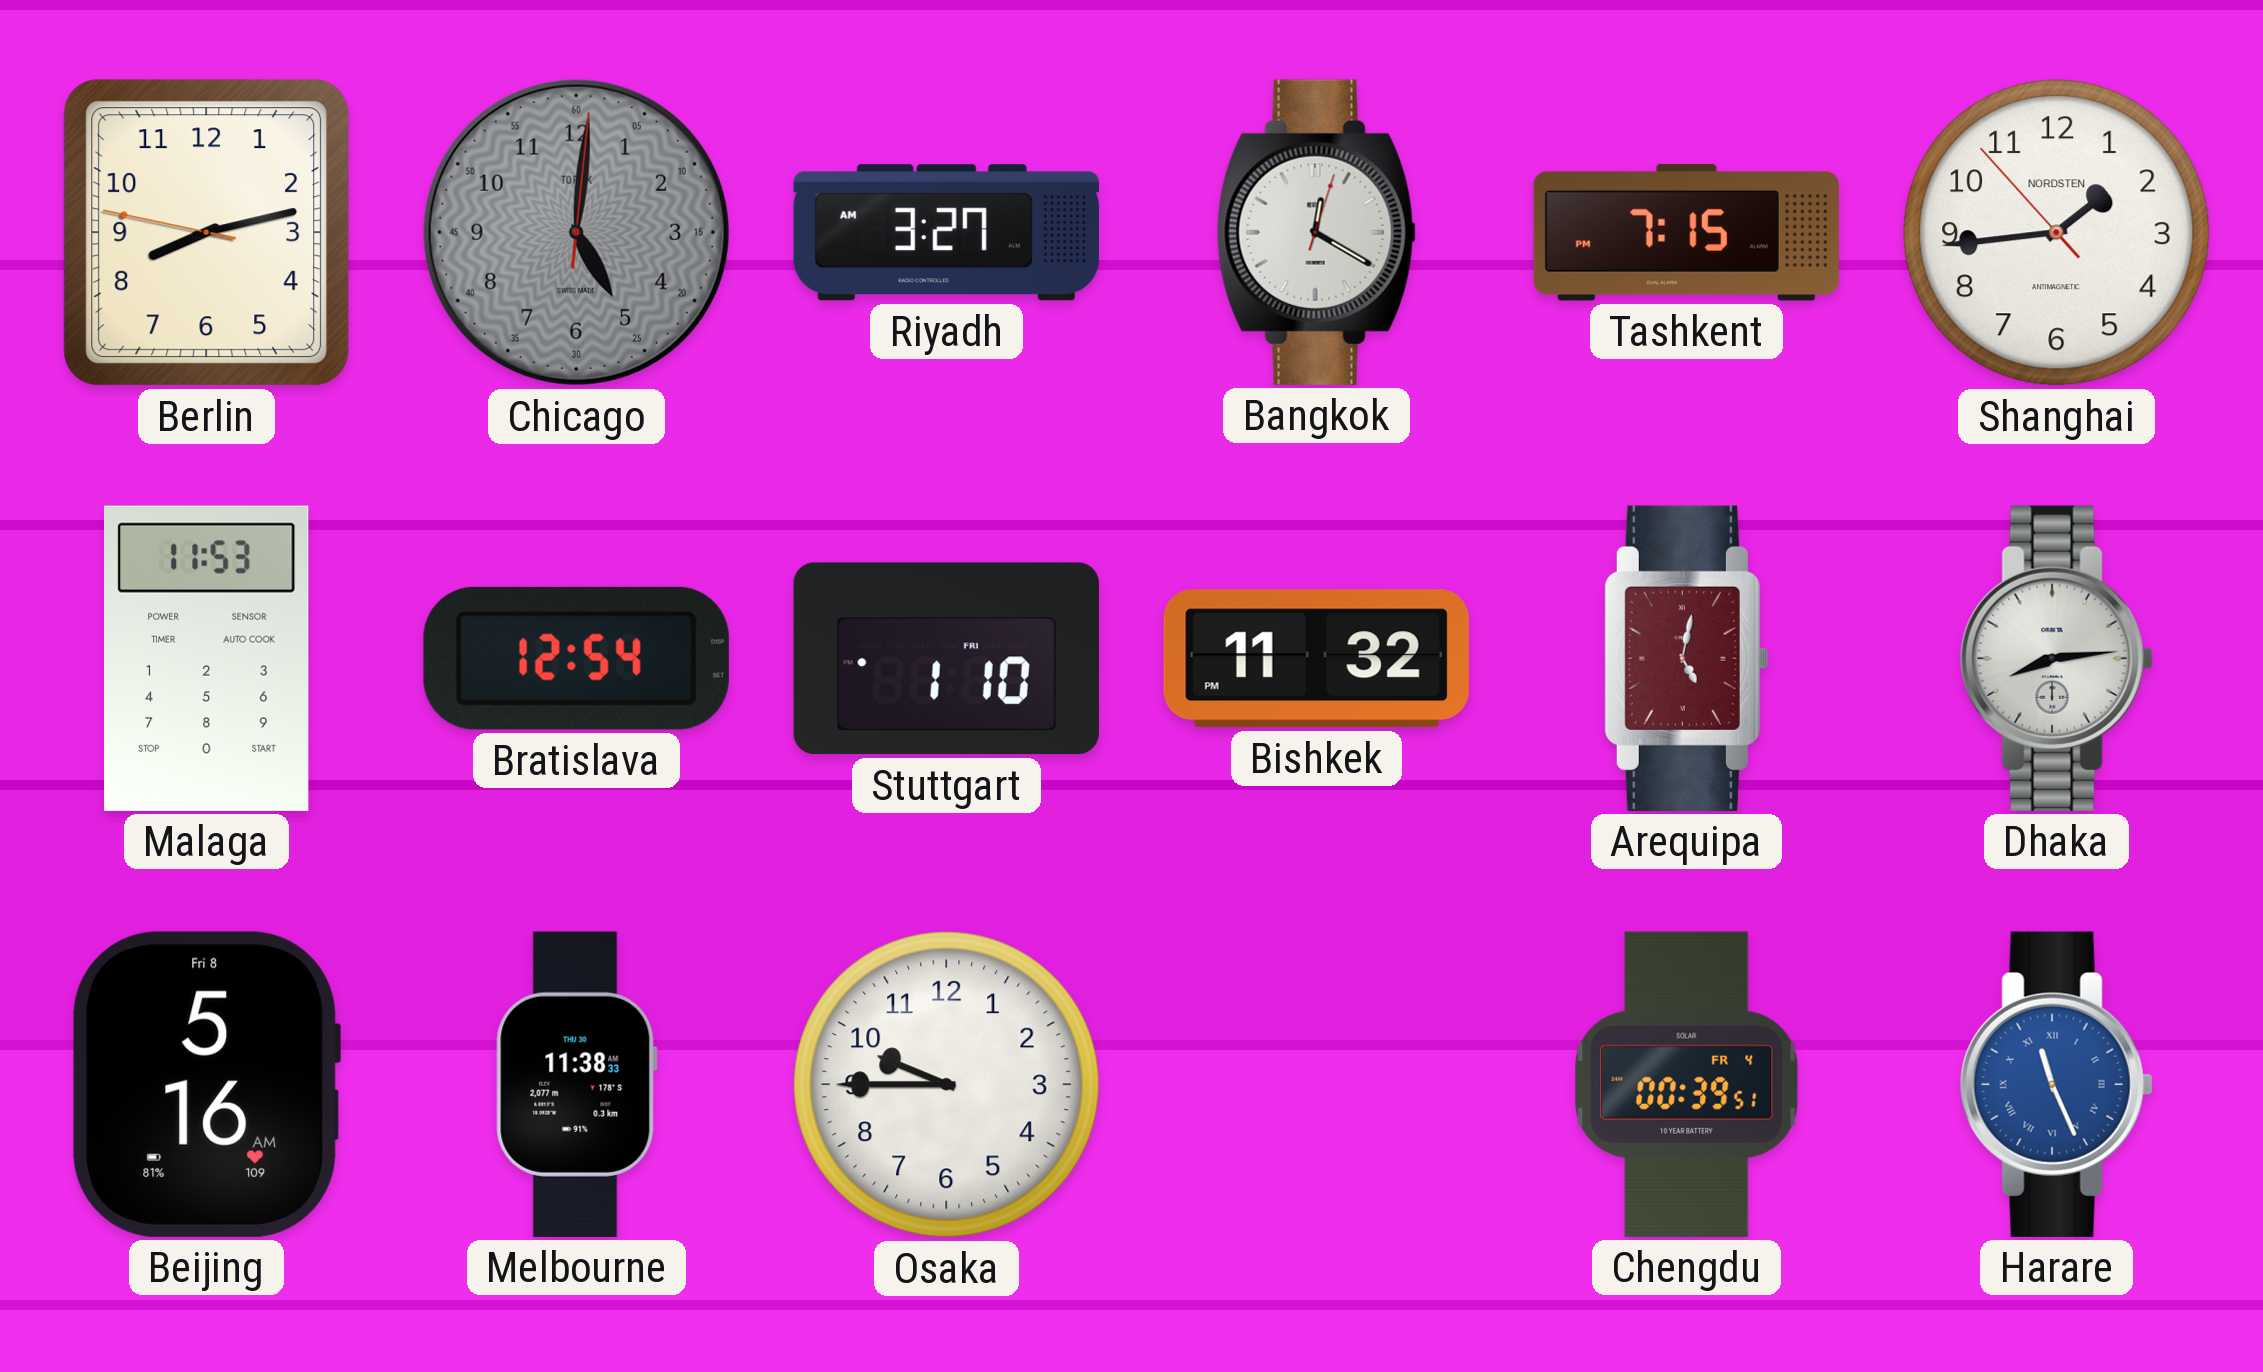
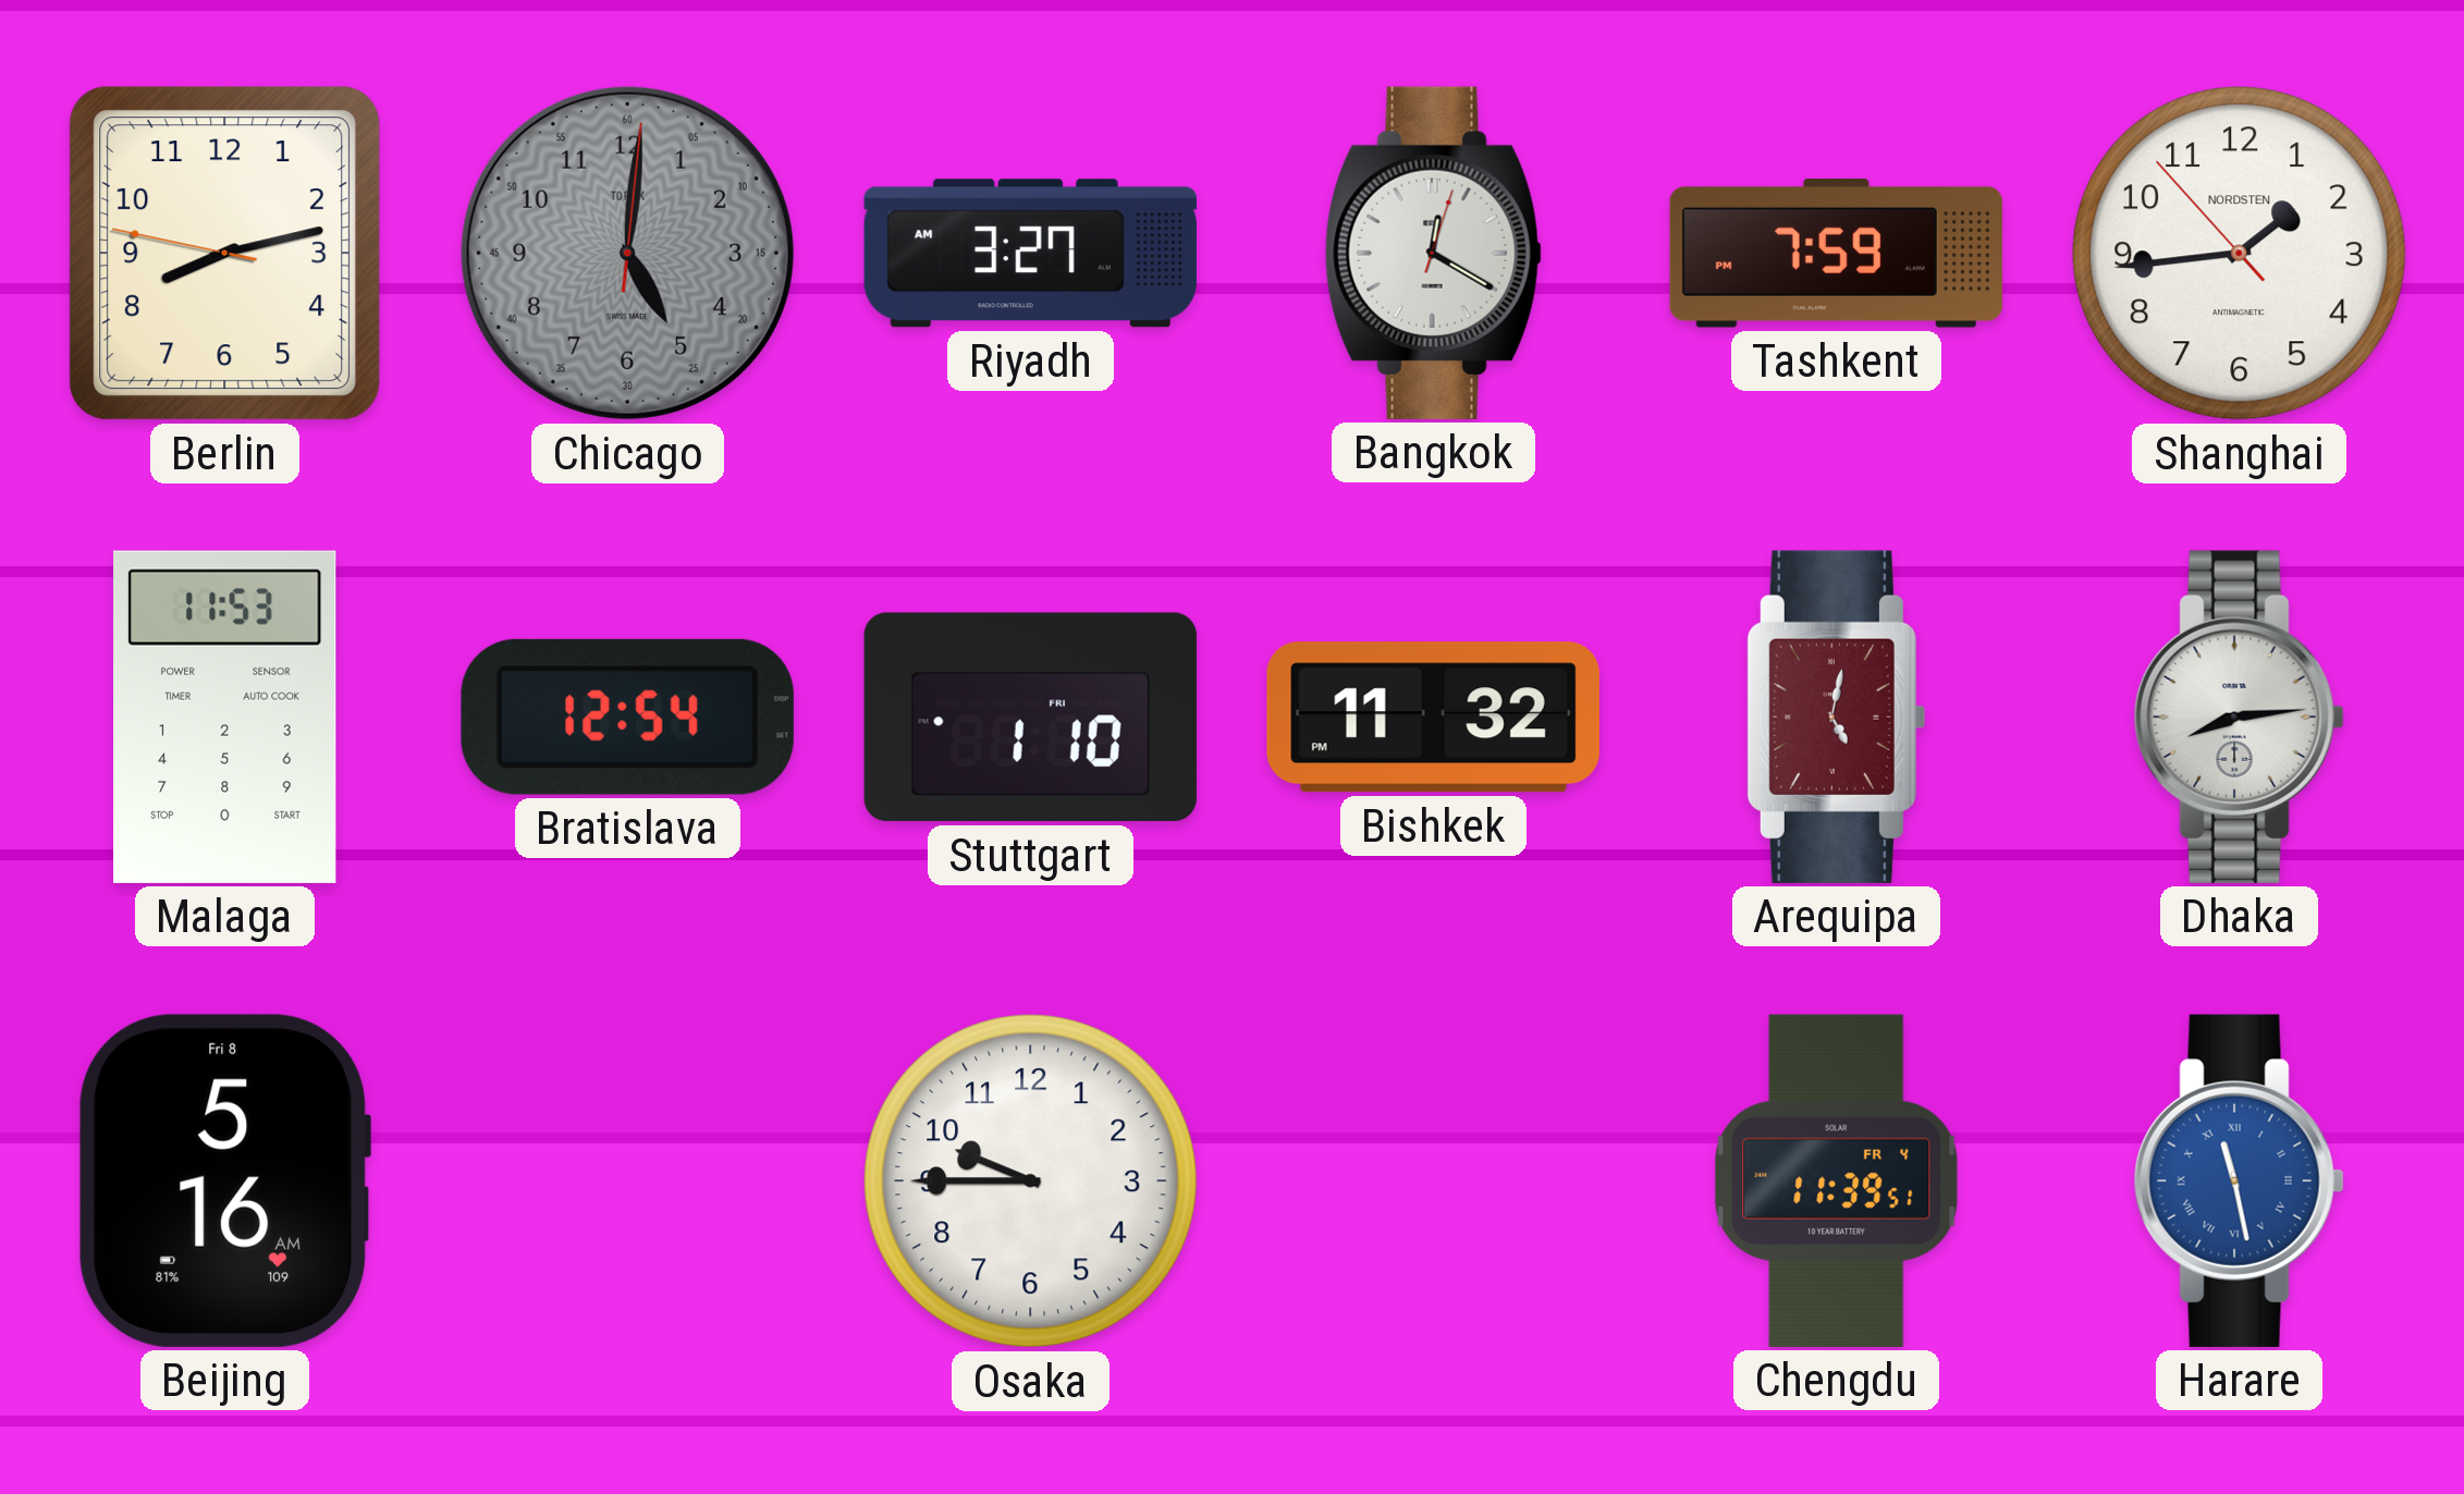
Tashkent: 7:15 -> 7:59 (1836, 253)
Melbourne: 11:38 -> none (576, 1084)
Chengdu: 00:39 -> 11:39 (1837, 1180)
Harare: 11:26 -> 11:28 (2239, 1180)
